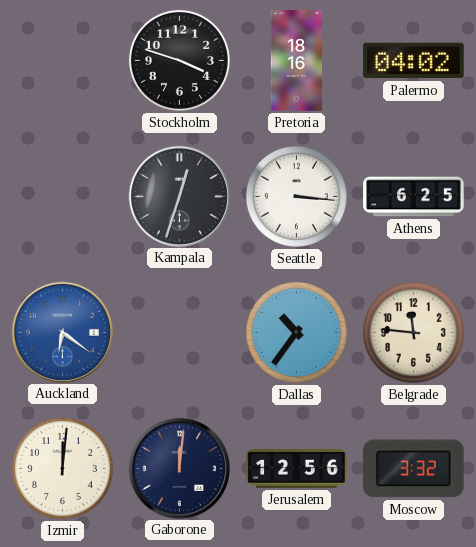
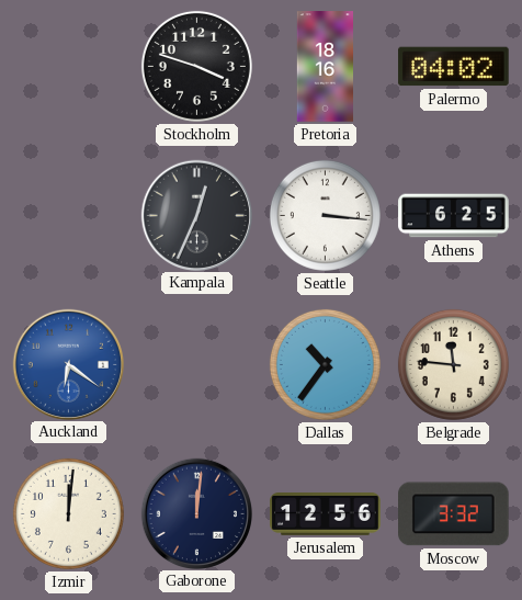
Kampala: 12:33 -> 12:34 (196, 215)
